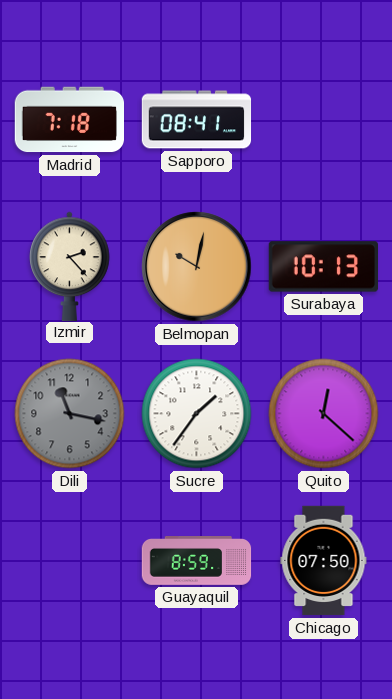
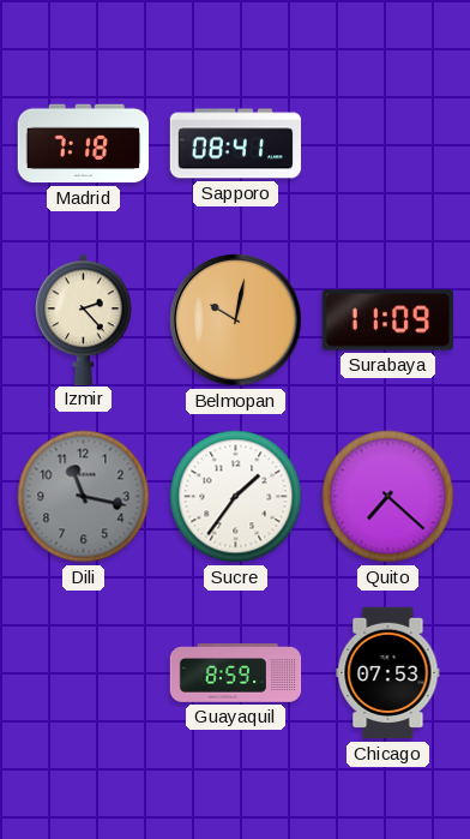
Surabaya: 10:13 -> 11:09 (387, 320)
Quito: 12:22 -> 7:22 (388, 497)
Chicago: 07:50 -> 07:53 (388, 673)
